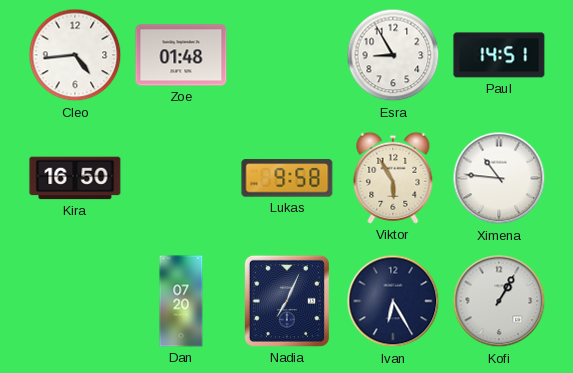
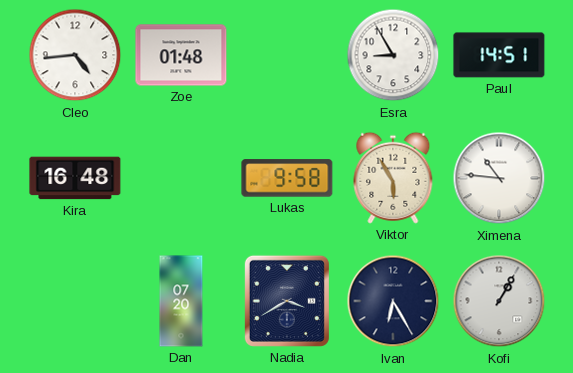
Kira: 16:50 -> 16:48 (75, 178)
Nadia: 7:04 -> 3:40 (287, 301)
